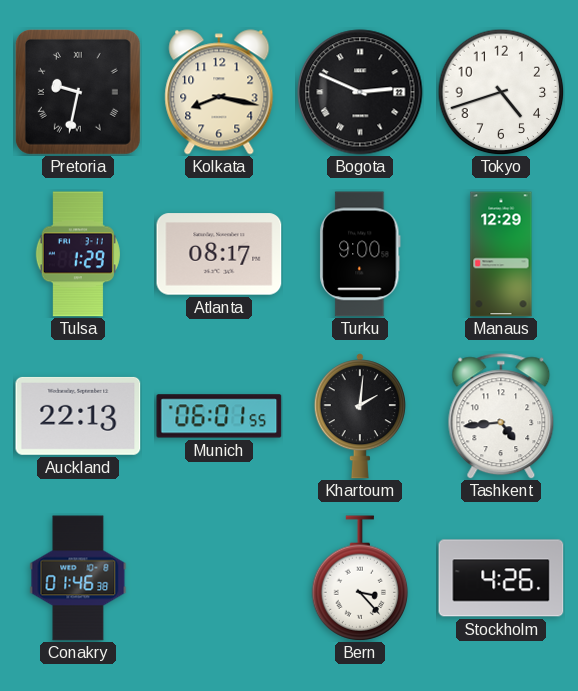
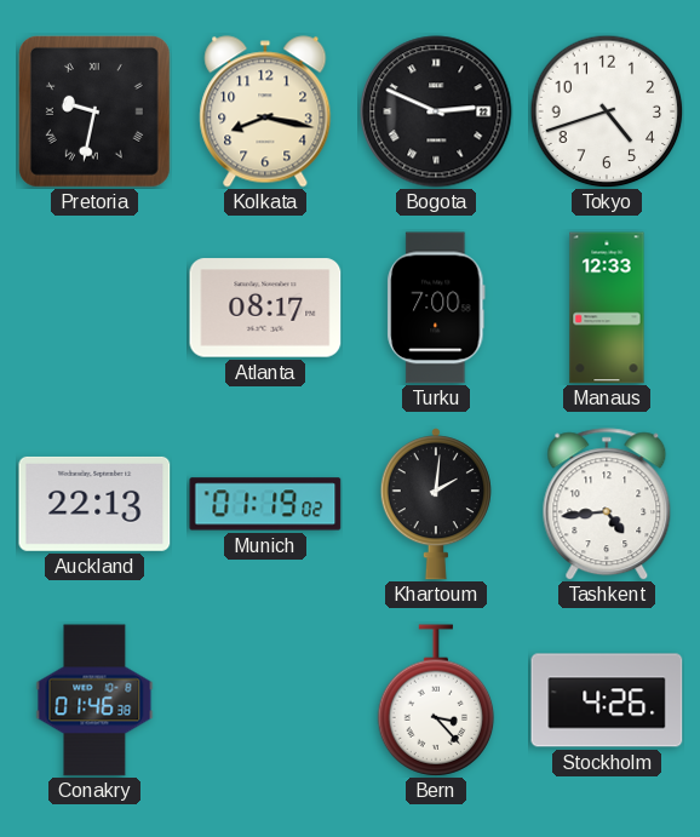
Tulsa: 1:29 -> none (78, 254)
Turku: 9:00 -> 7:00 (436, 308)
Manaus: 12:29 -> 12:33 (607, 308)
Munich: 06:01 -> 01:19 (265, 504)
